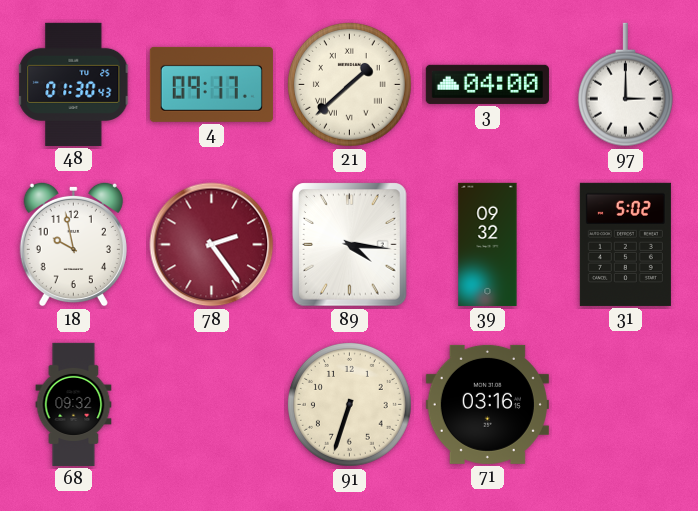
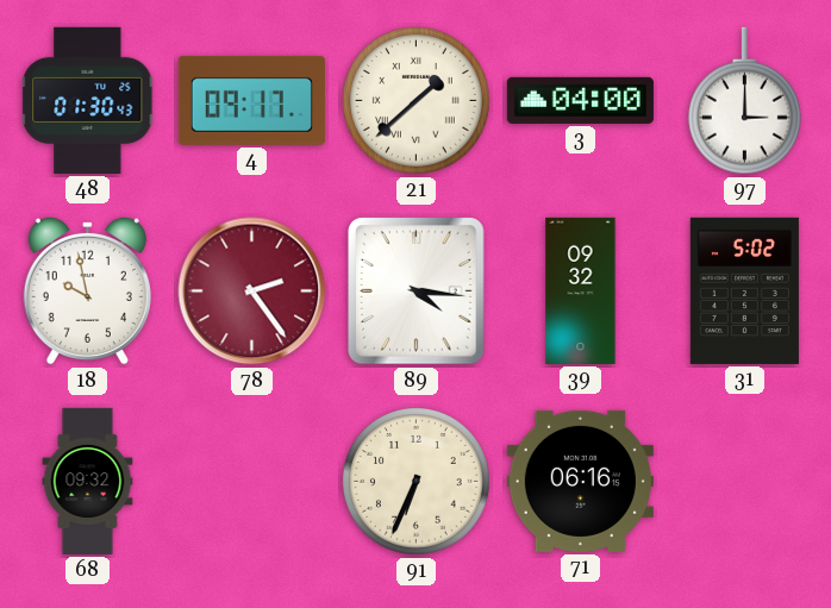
91: 6:33 -> 6:34 (415, 481)
71: 03:16 -> 06:16 (580, 481)
